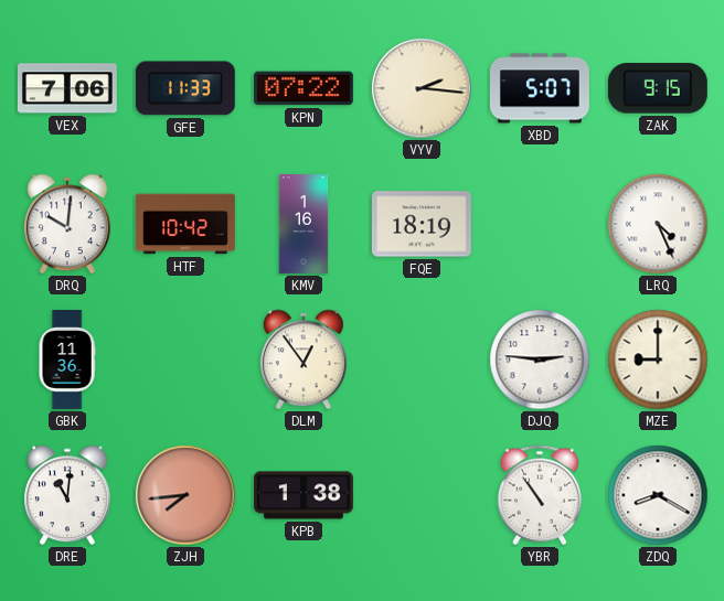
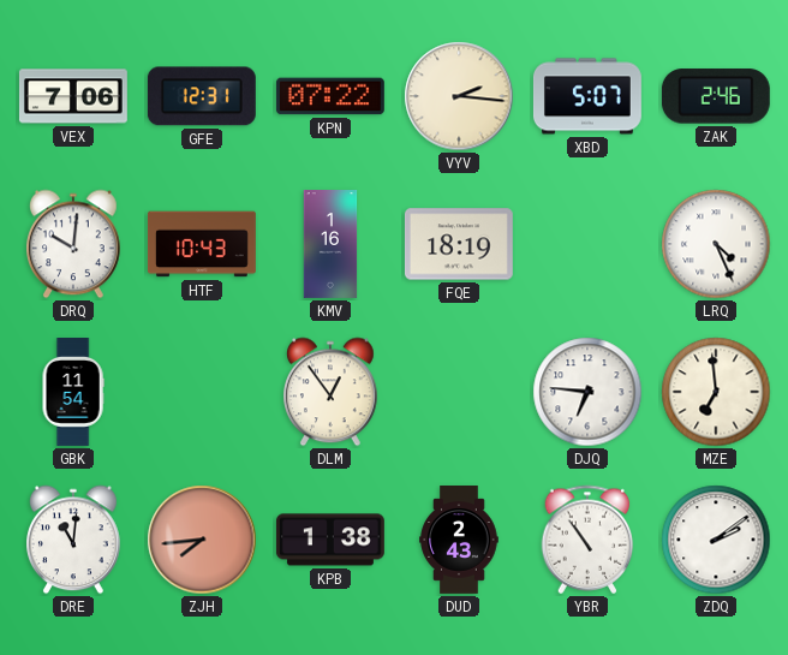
GFE: 11:33 -> 12:31 (202, 96)
ZAK: 9:15 -> 2:46 (716, 96)
HTF: 10:42 -> 10:43 (202, 244)
GBK: 11:36 -> 11:54 (73, 393)
DJQ: 2:46 -> 6:46 (587, 392)
MZE: 9:00 -> 6:59 (716, 392)
DUD: none -> 2:43 (459, 541)
ZDQ: 8:20 -> 2:09 (716, 540)
